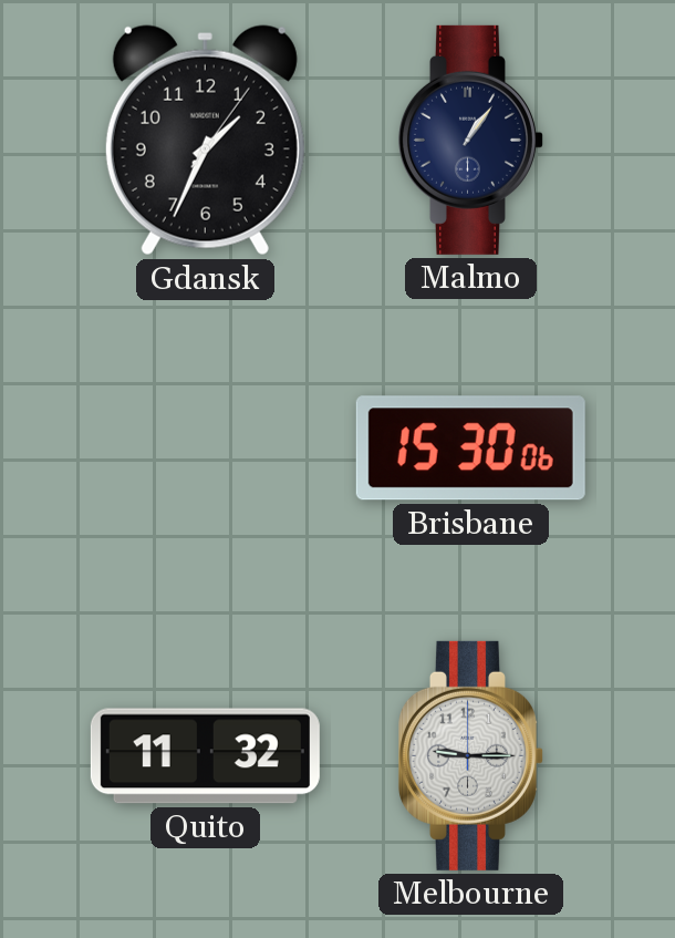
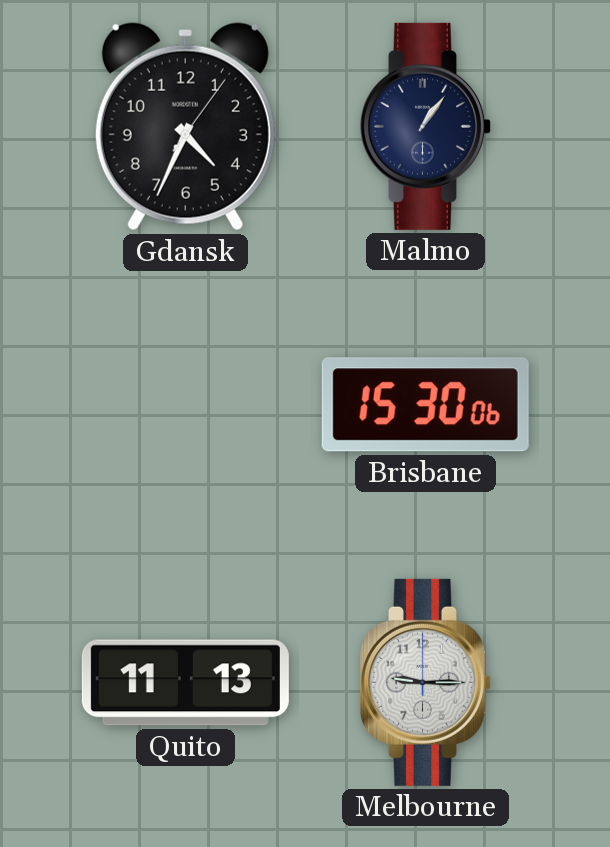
Gdansk: 1:34 -> 4:34 (185, 127)
Quito: 11:32 -> 11:13 (185, 683)
